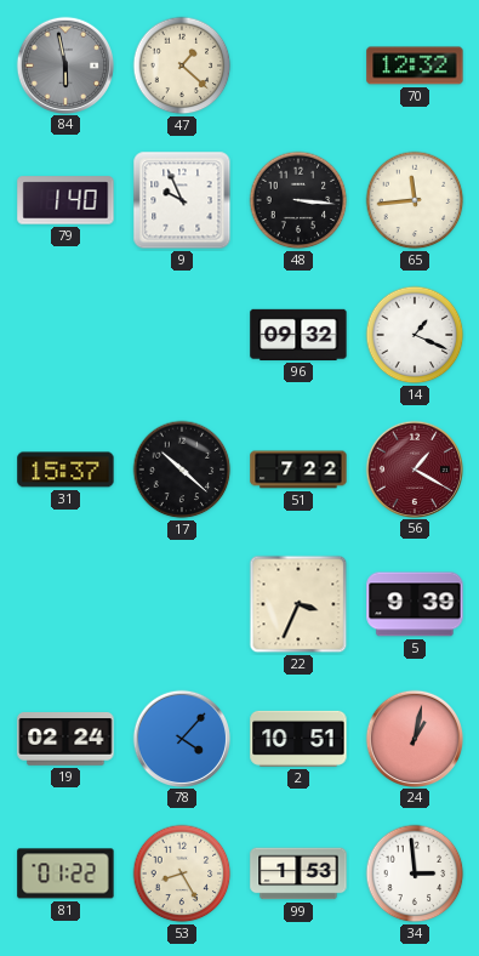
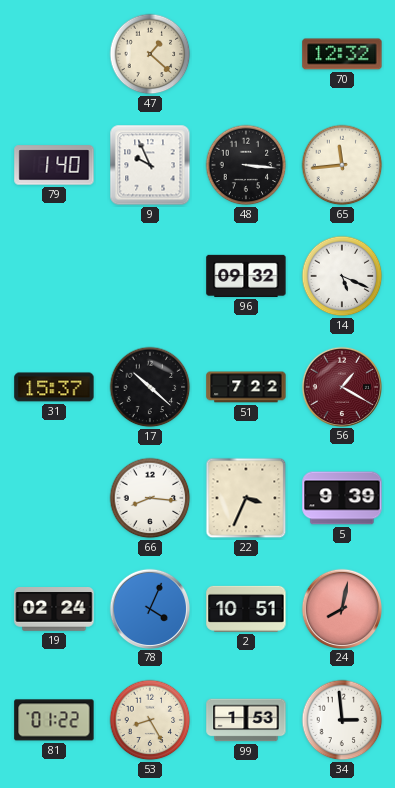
84: 5:58 -> none (64, 64)
14: 1:19 -> 5:19 (342, 276)
66: none -> 8:16 (150, 498)
78: 4:07 -> 4:04 (149, 608)
24: 1:02 -> 8:02 (341, 608)
